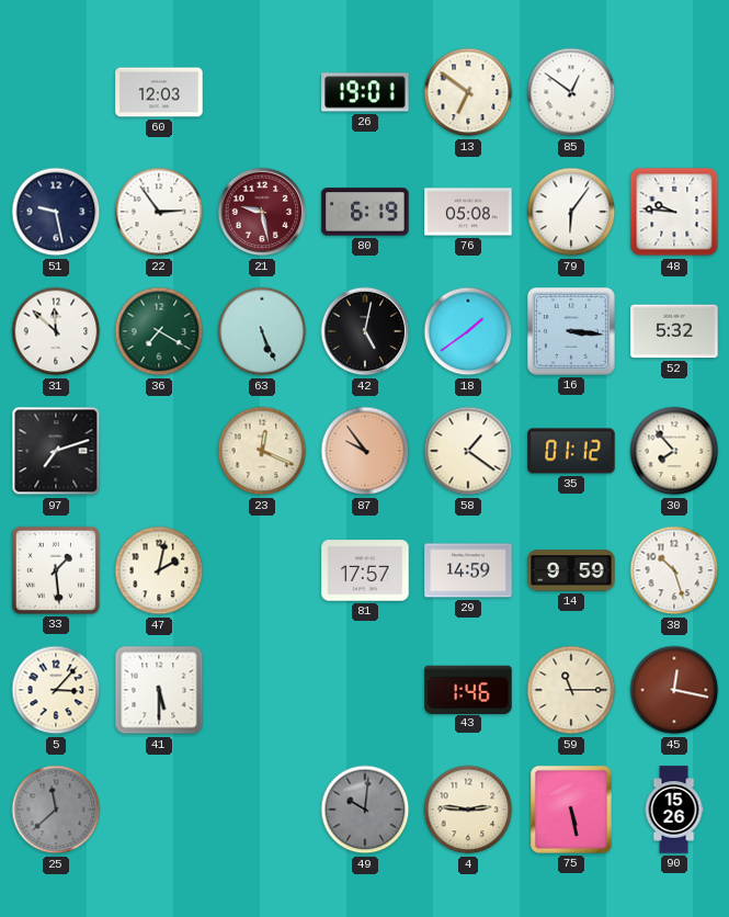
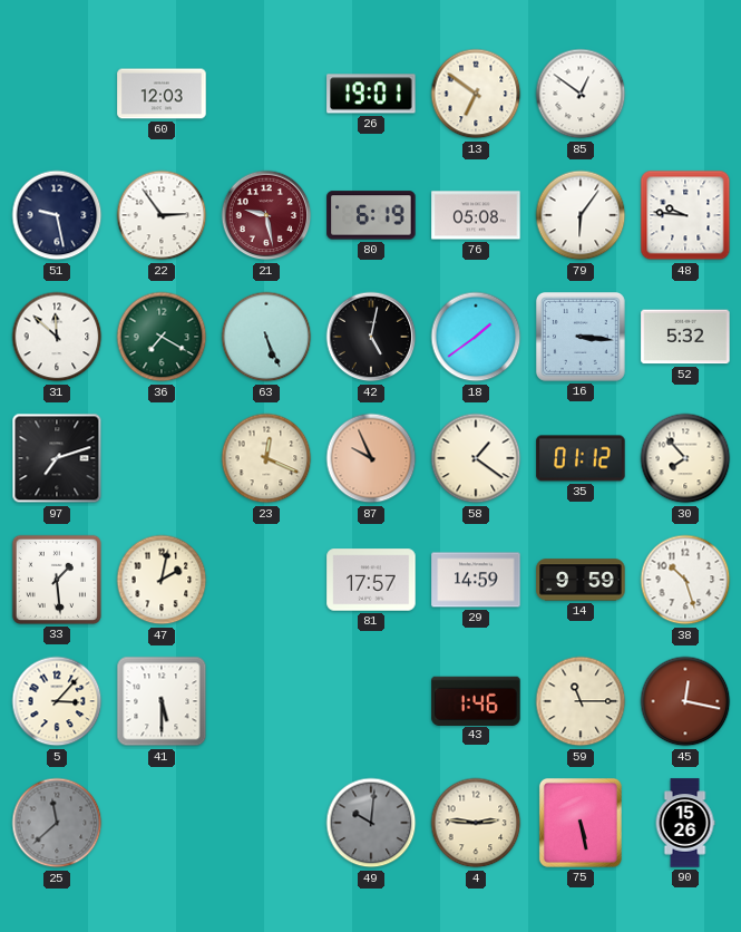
87: 9:54 -> 9:56 (371, 458)
